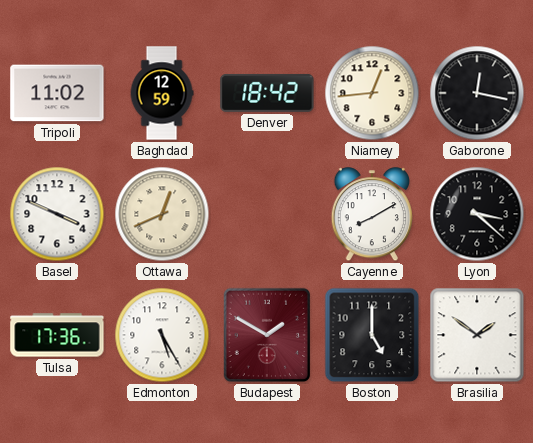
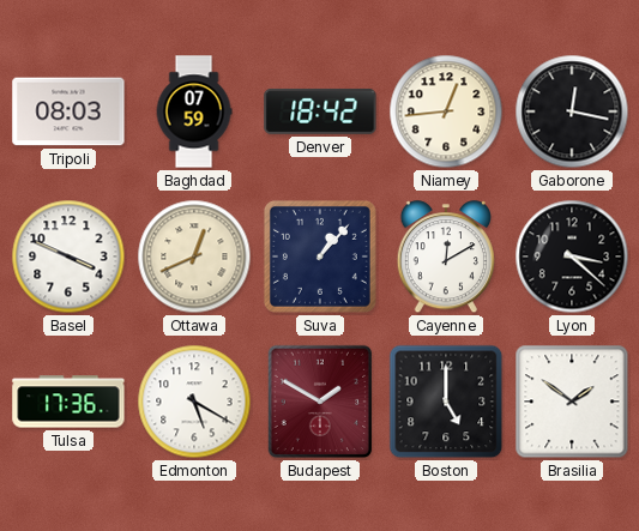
Tripoli: 11:02 -> 08:03 (68, 111)
Baghdad: 12:59 -> 07:59 (194, 111)
Suva: none -> 1:07 (320, 257)
Cayenne: 8:10 -> 12:10 (446, 258)
Edmonton: 5:25 -> 5:20 (194, 402)
